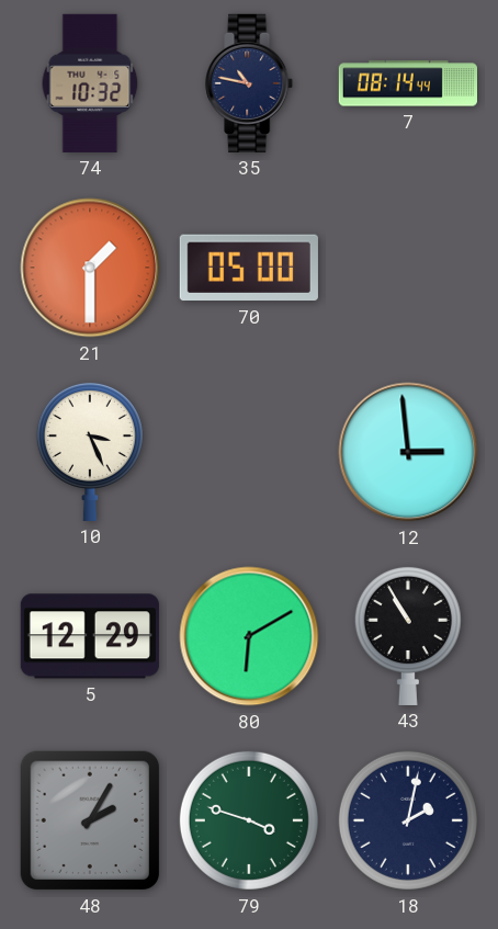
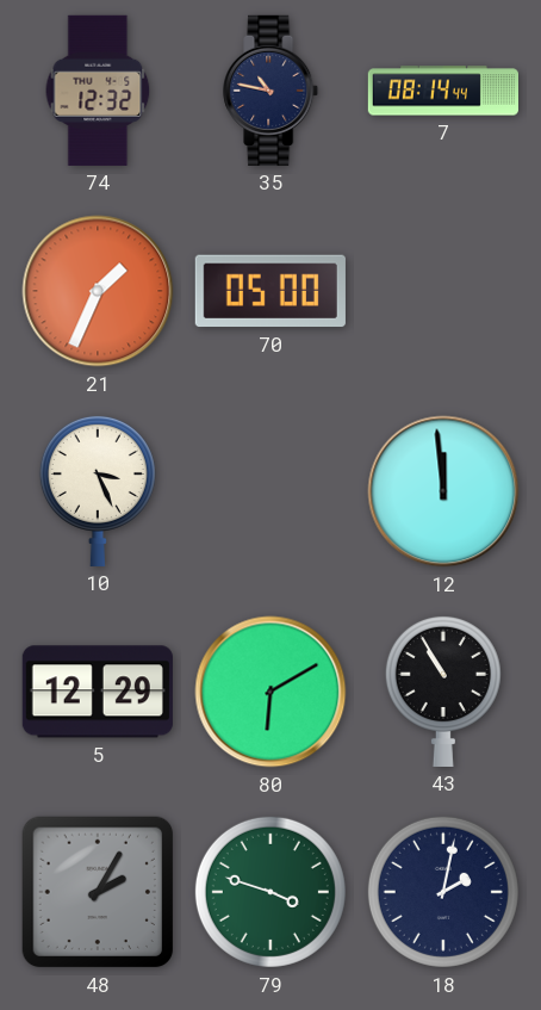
74: 10:32 -> 12:32 (98, 91)
21: 1:30 -> 1:34 (98, 291)
12: 2:59 -> 11:59 (443, 491)
